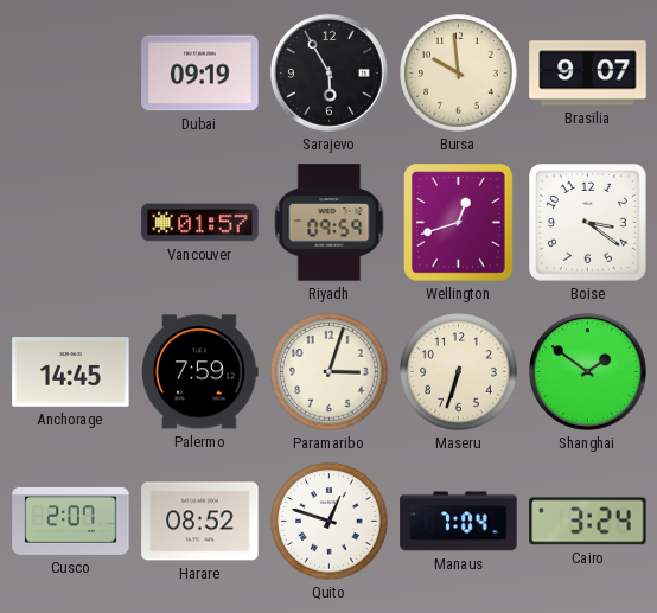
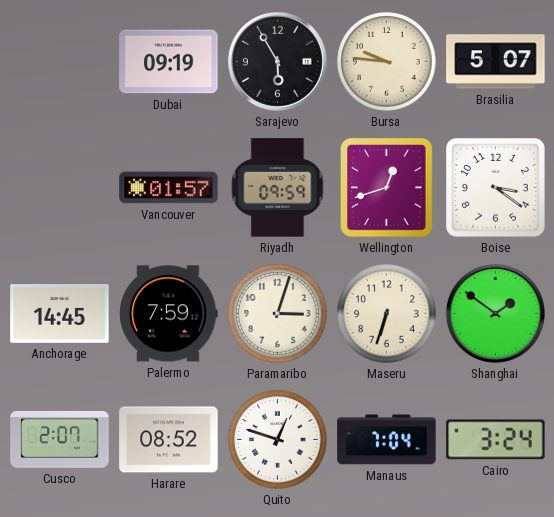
Bursa: 9:59 -> 9:46 (387, 62)
Brasilia: 9:07 -> 5:07 (496, 62)
